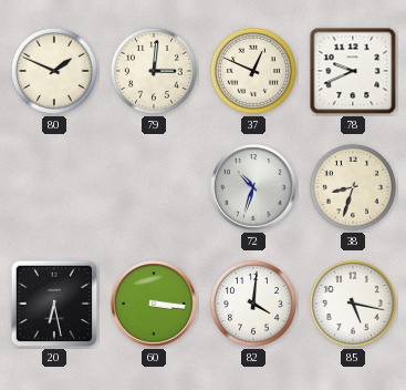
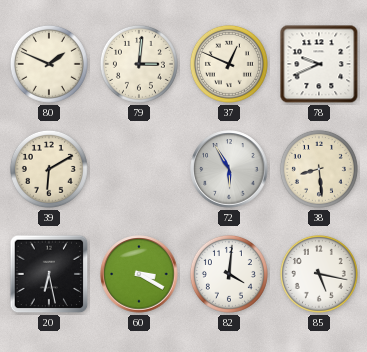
39: none -> 6:10 (49, 169)
72: 10:33 -> 5:55 (229, 169)
38: 8:33 -> 8:29 (319, 169)
60: 3:16 -> 3:20 (139, 274)
